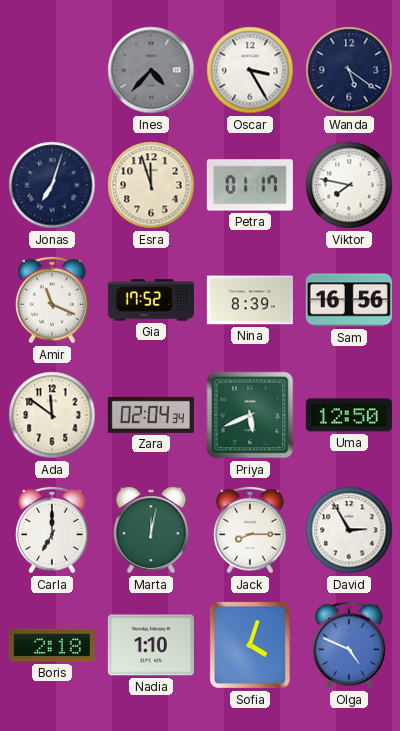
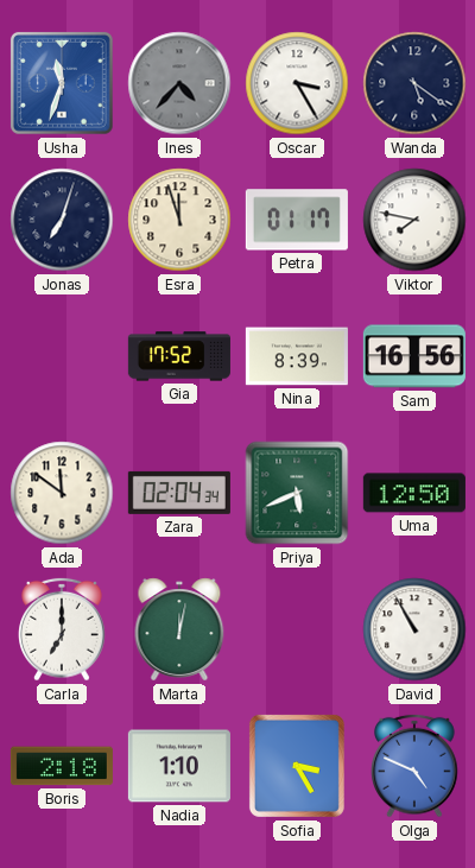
Usha: none -> 11:33 (62, 83)
Amir: 11:19 -> none (52, 300)
Jack: 8:15 -> none (250, 530)
David: 2:55 -> 10:55 (414, 629)
Sofia: 4:03 -> 3:25 (297, 766)
